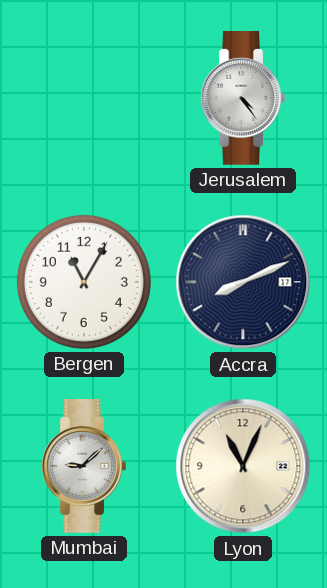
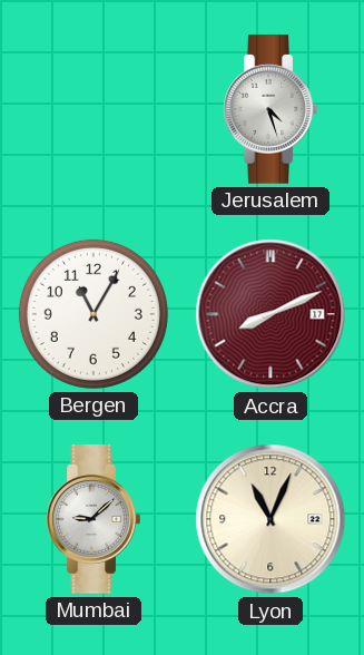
Jerusalem: 4:24 -> 4:27 (270, 110)
Accra dial: navy -> burgundy (270, 314)
